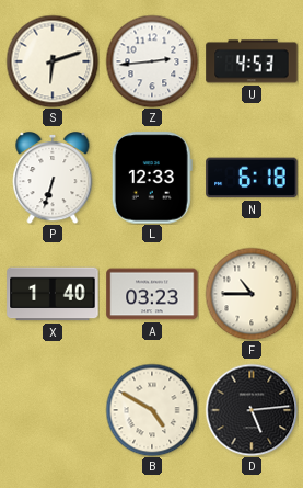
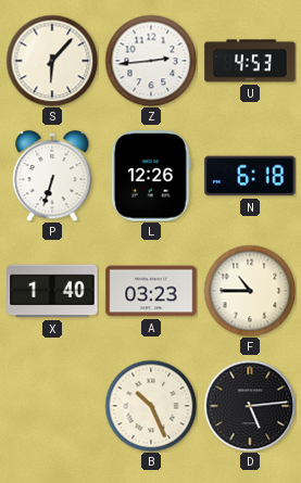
S: 6:12 -> 6:07 (52, 61)
L: 12:33 -> 12:26 (151, 176)
B: 4:50 -> 10:26 (151, 406)
